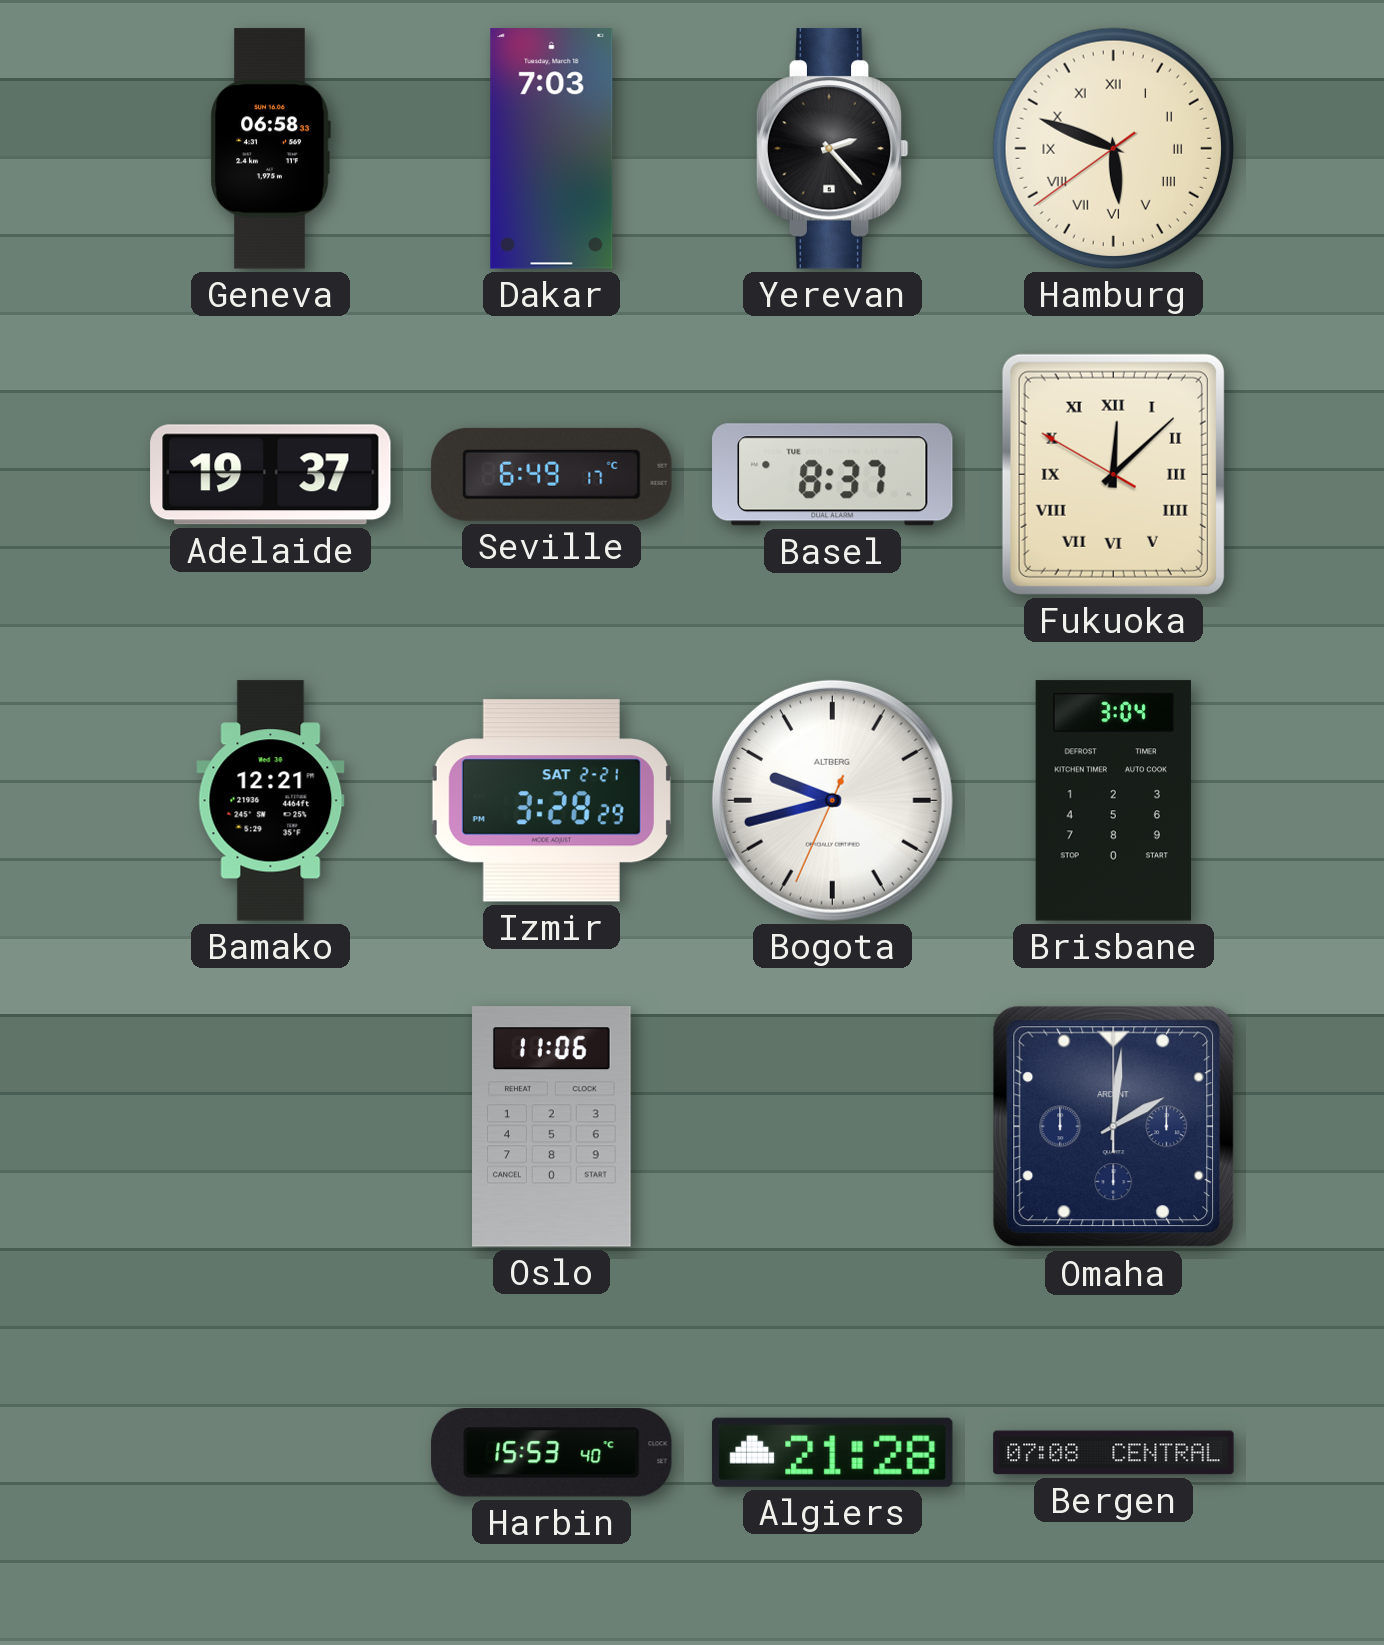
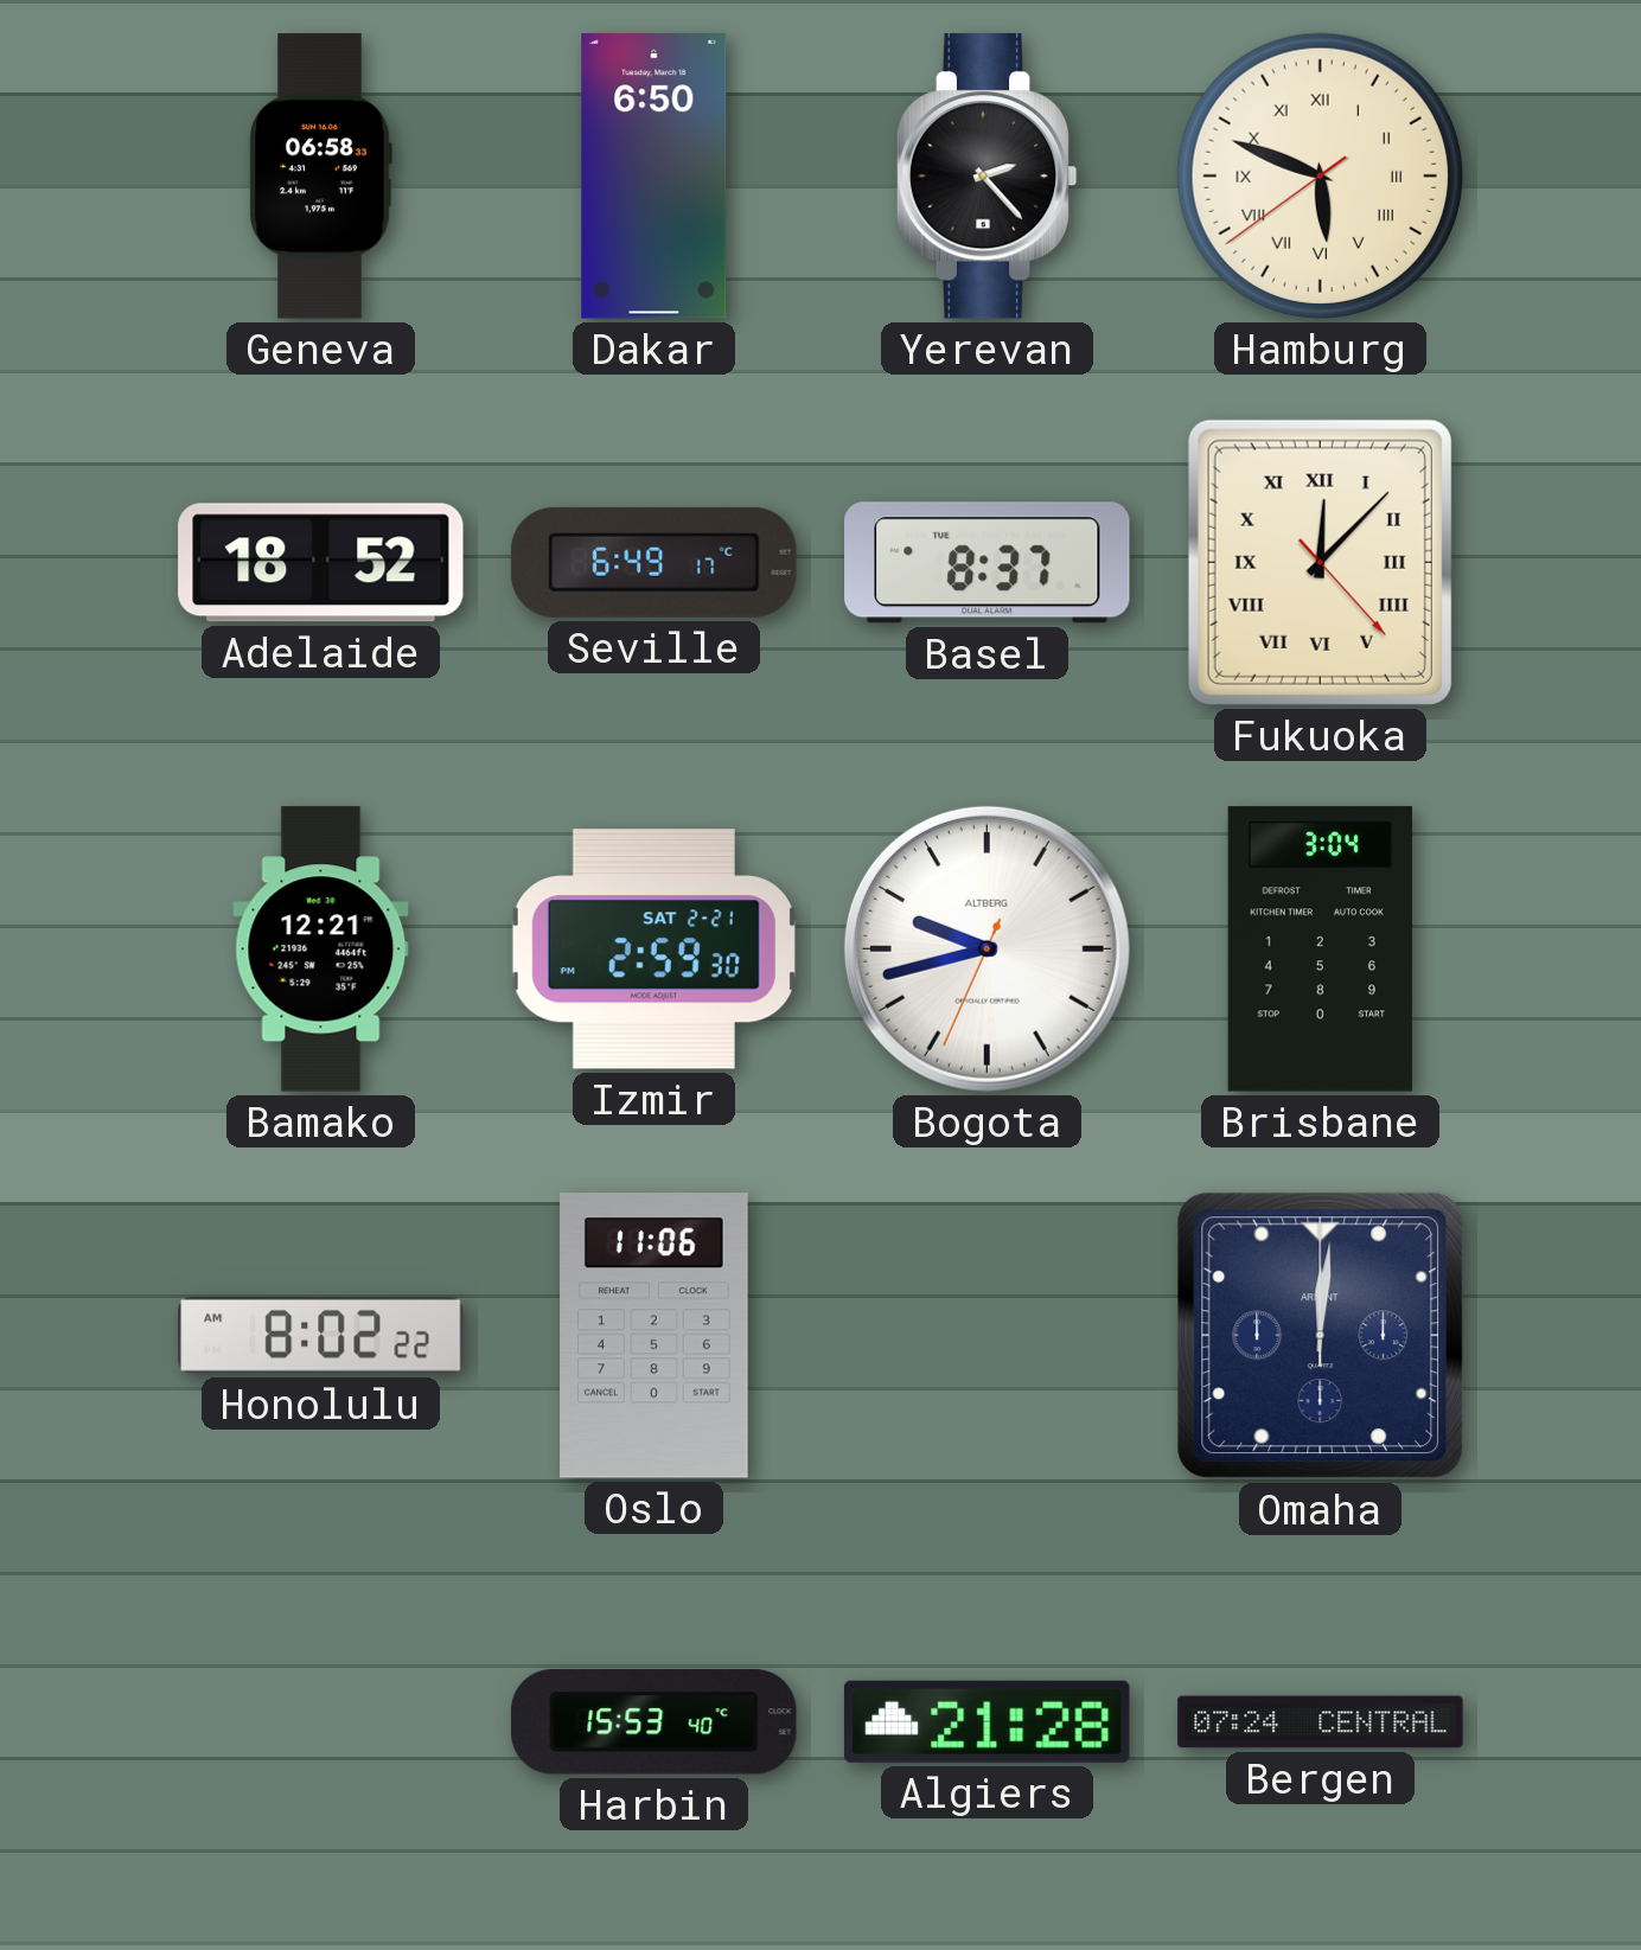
Dakar: 7:03 -> 6:50 (655, 177)
Adelaide: 19:37 -> 18:52 (321, 563)
Fukuoka: 12:07:50 -> 12:07:23 (1320, 562)
Izmir: 3:28 -> 2:59 (653, 950)
Honolulu: none -> 8:02 (321, 1335)
Omaha: 2:01 -> 12:01 (1321, 1336)
Bergen: 07:08 -> 07:24 (1321, 1722)
